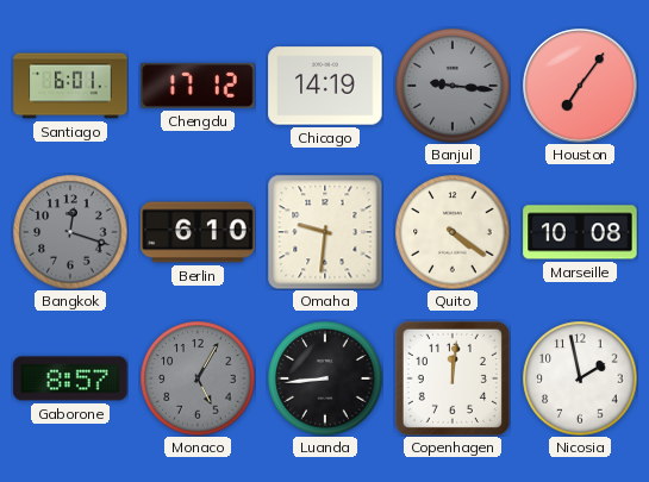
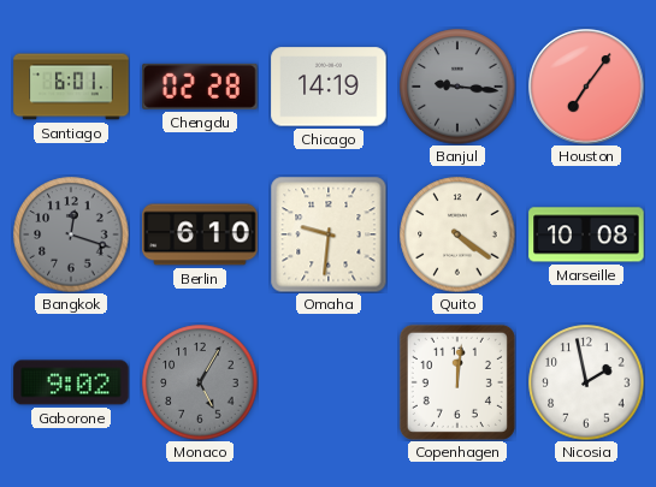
Chengdu: 17:12 -> 02:28 (200, 87)
Gaborone: 8:57 -> 9:02 (71, 382)
Luanda: 8:44 -> none (325, 378)
